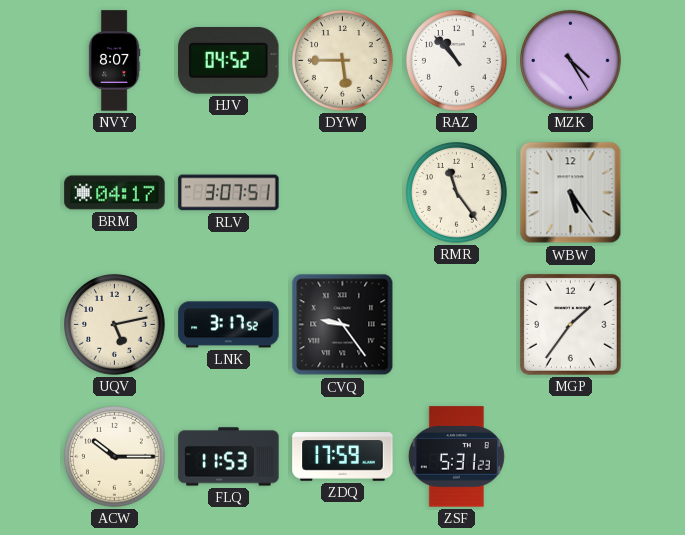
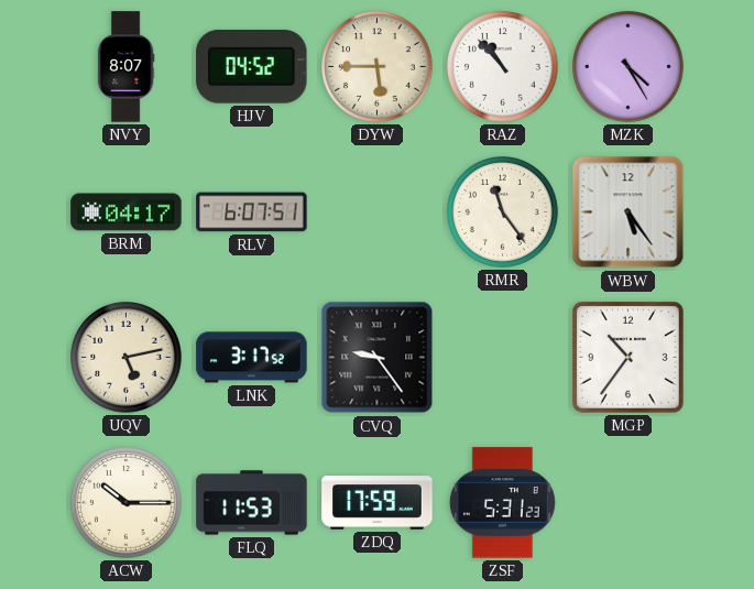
RLV: 3:07 -> 6:07 (252, 212)
MGP: 1:36 -> 10:36 (627, 357)
